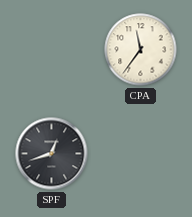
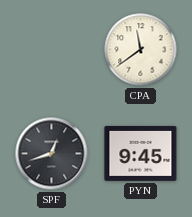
CPA: 11:36 -> 11:39 (141, 50)
PYN: none -> 9:45 (141, 153)
